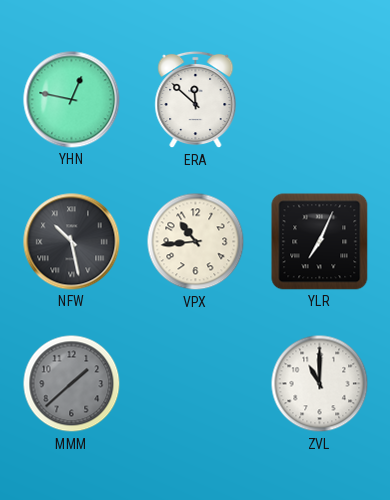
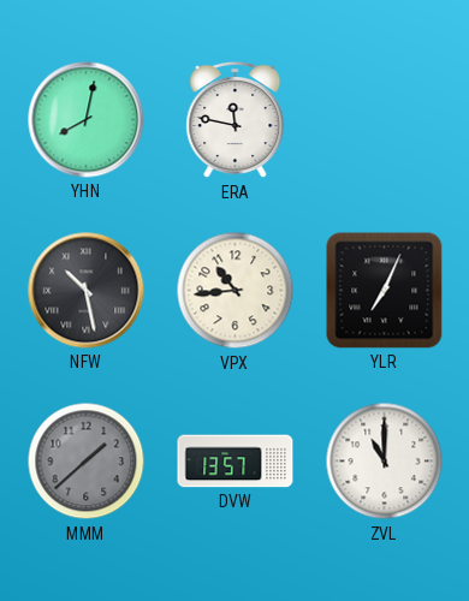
YHN: 12:47 -> 8:02 (87, 120)
ERA: 11:52 -> 11:47 (236, 120)
DVW: none -> 13:57 (236, 462)
